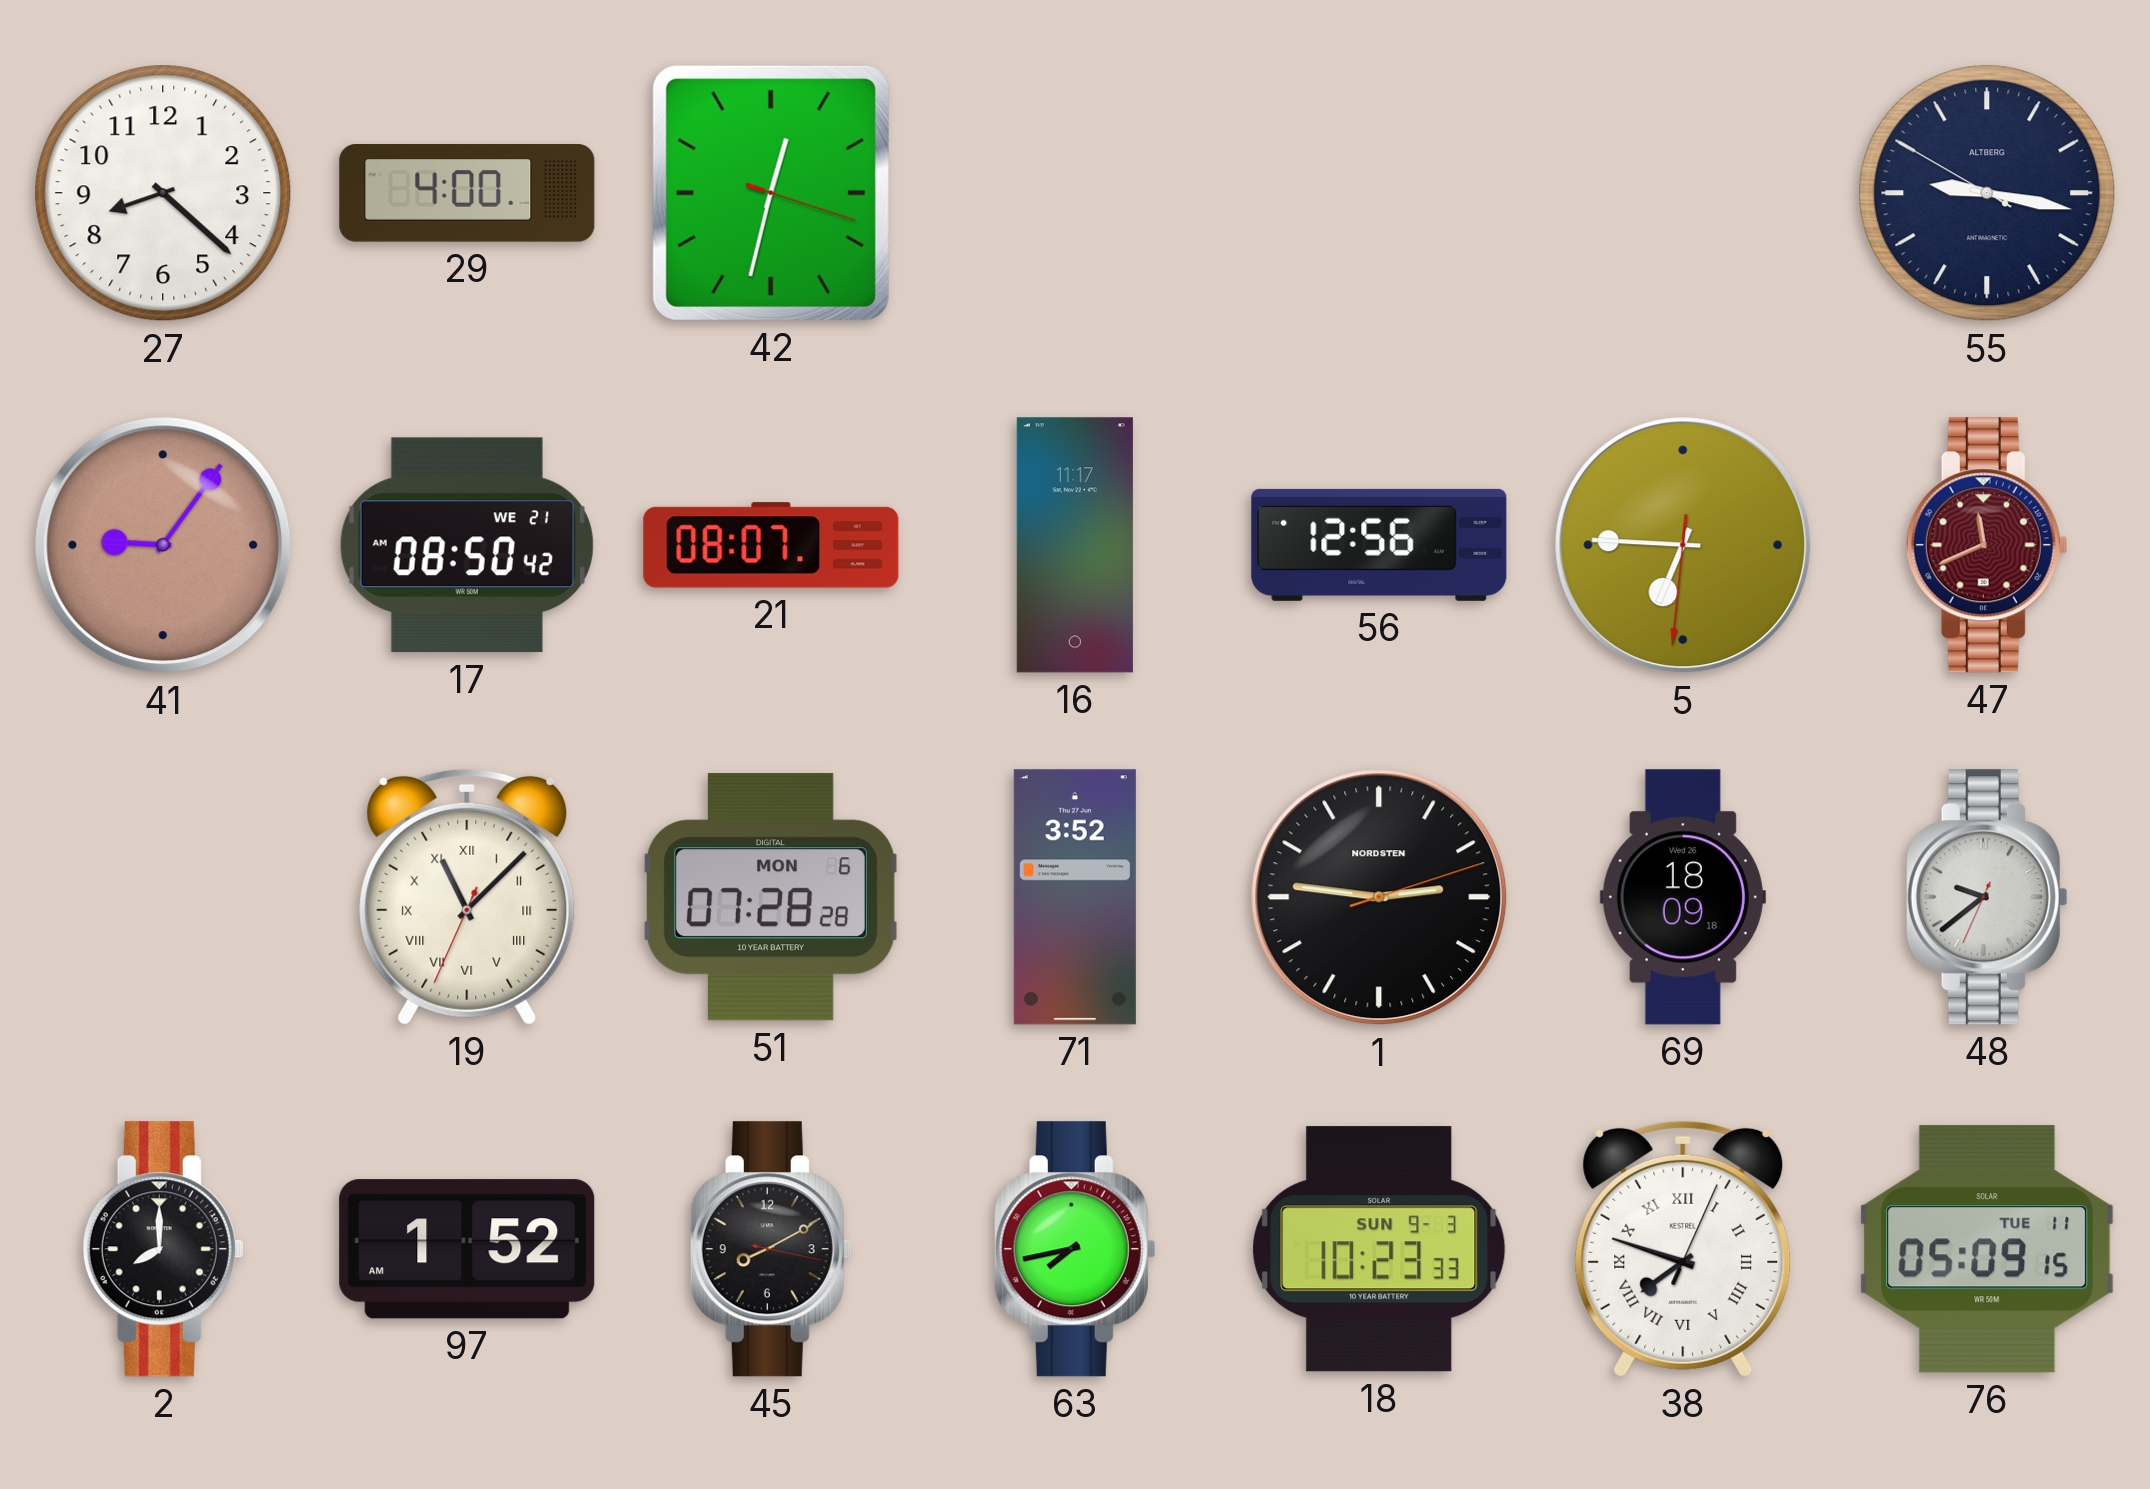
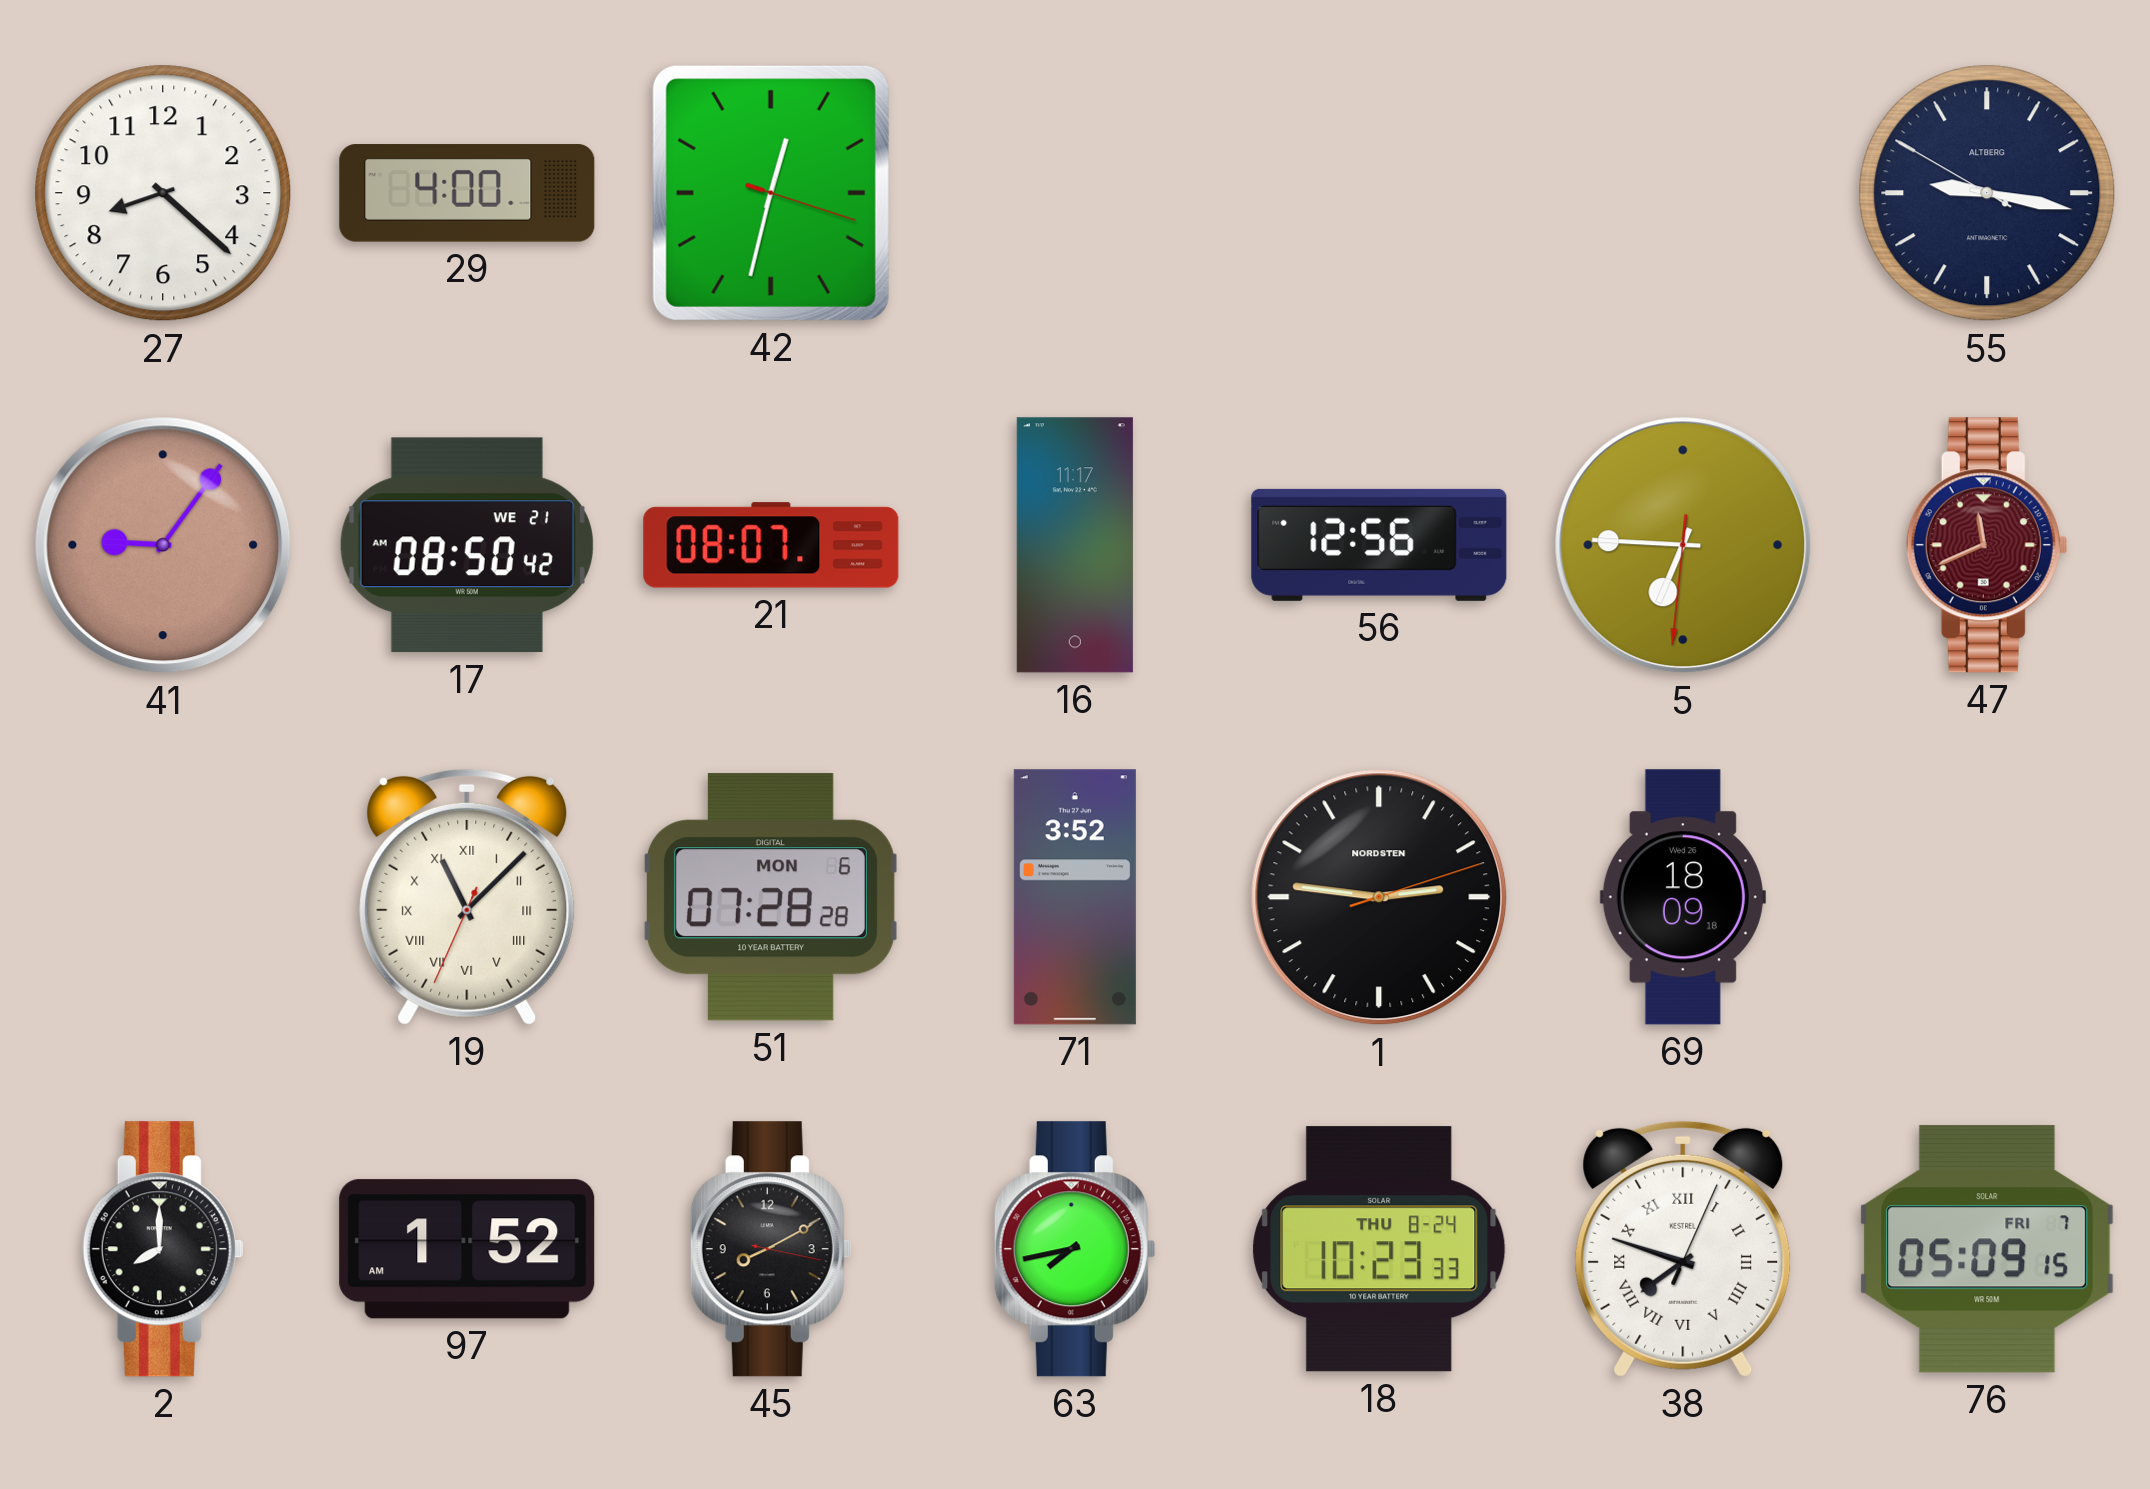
48: 9:38 -> none (1987, 897)
18 date: SUN 9-3 -> THU 8-24 (1379, 1249)
76 date: TUE 11 -> FRI 7 (1987, 1249)
